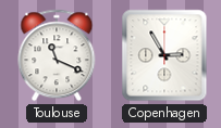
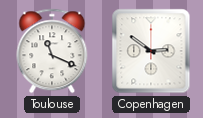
Copenhagen: 2:55 -> 2:51 (151, 51)
